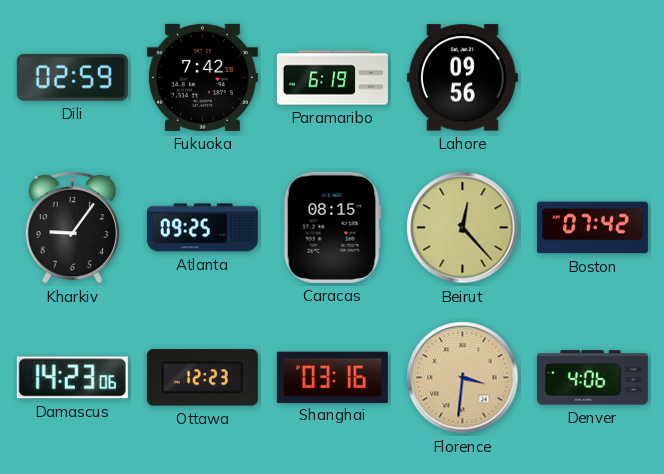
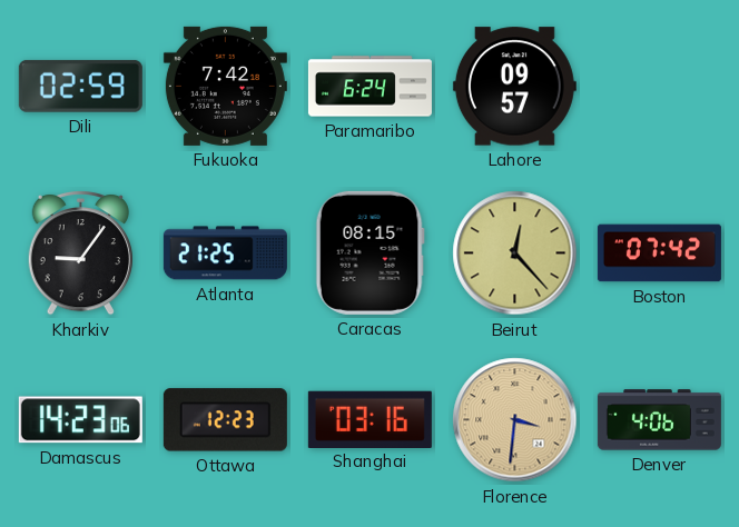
Paramaribo: 6:19 -> 6:24 (369, 87)
Lahore: 09:56 -> 09:57 (514, 87)
Atlanta: 09:25 -> 21:25 (225, 253)
